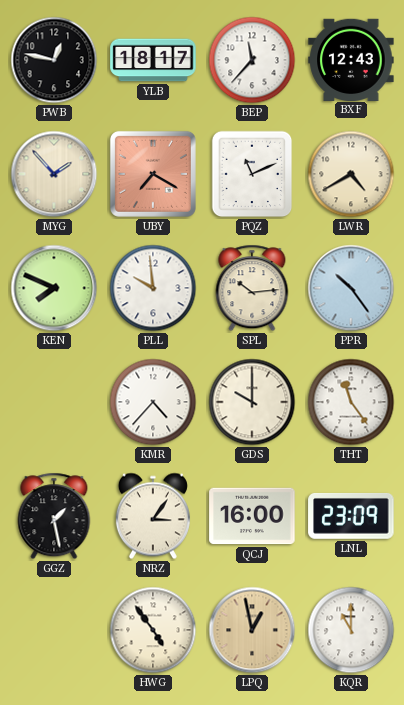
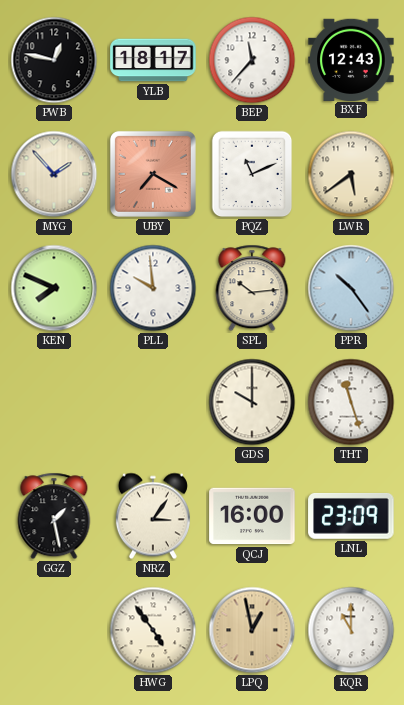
LWR: 4:40 -> 5:39 (351, 174)
KMR: 4:37 -> none (153, 402)
THT: 11:24 -> 11:27 (351, 402)
